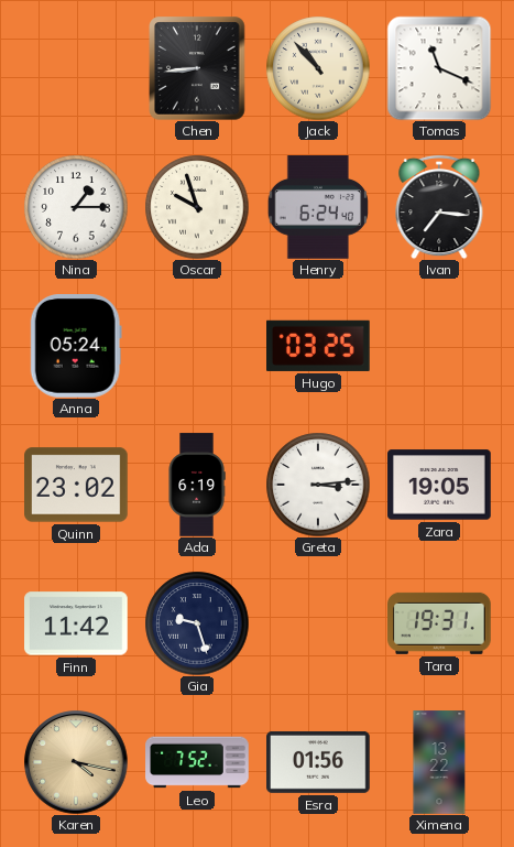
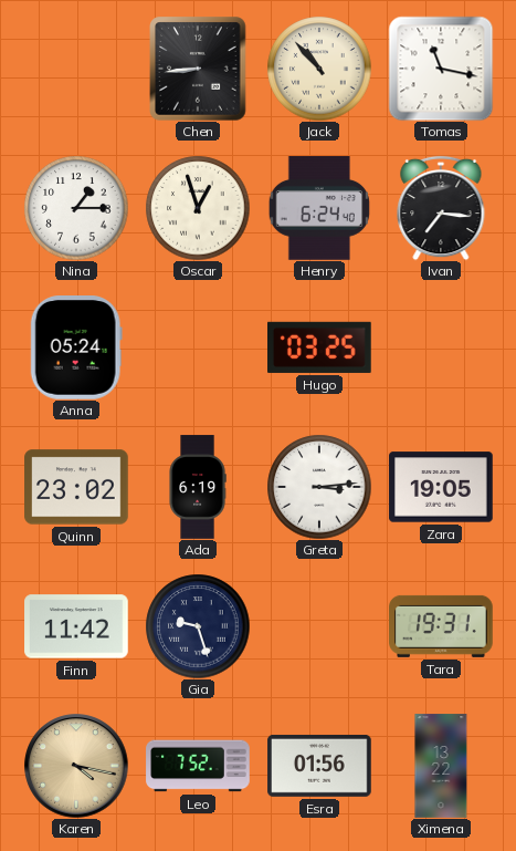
Tomas: 11:19 -> 11:17 (441, 69)
Oscar: 9:57 -> 12:57 (198, 208)
